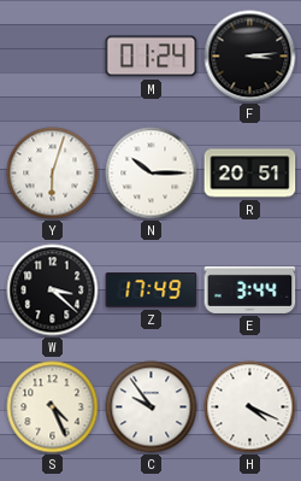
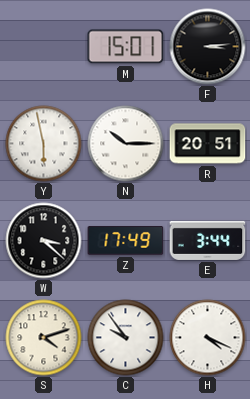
M: 01:24 -> 15:01 (126, 47)
Y: 6:03 -> 5:58 (44, 144)
S: 4:26 -> 4:12 (44, 338)
